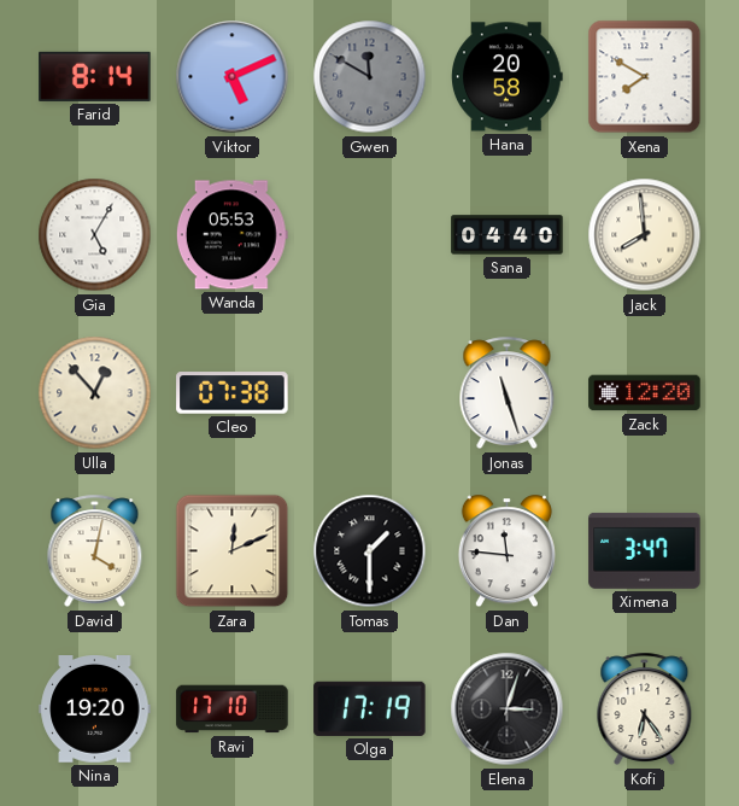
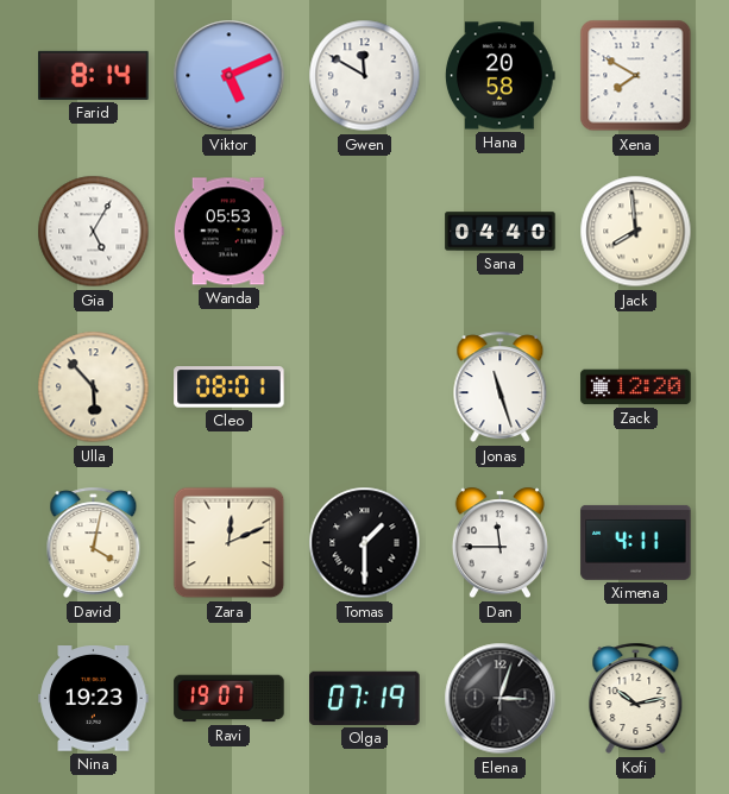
Gwen dial: grey -> white (365, 76)
Ulla: 12:53 -> 5:53 (94, 387)
Cleo: 07:38 -> 08:01 (230, 387)
Dan: 11:46 -> 11:45 (499, 543)
Ximena: 3:47 -> 4:11 (636, 542)
Nina: 19:20 -> 19:23 (94, 699)
Ravi: 17:10 -> 19:07 (230, 699)
Olga: 17:19 -> 07:19 (365, 698)
Kofi: 6:24 -> 10:13 (636, 699)
